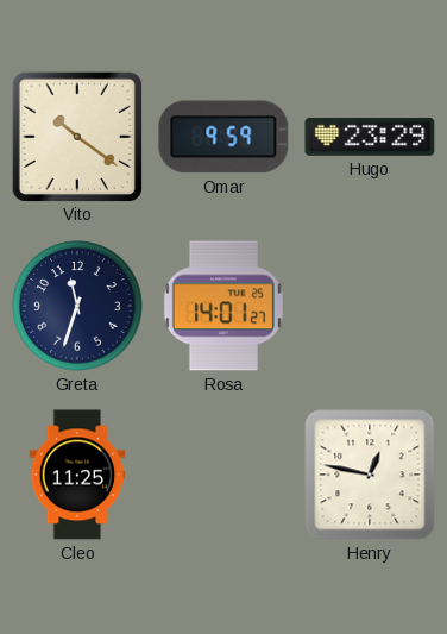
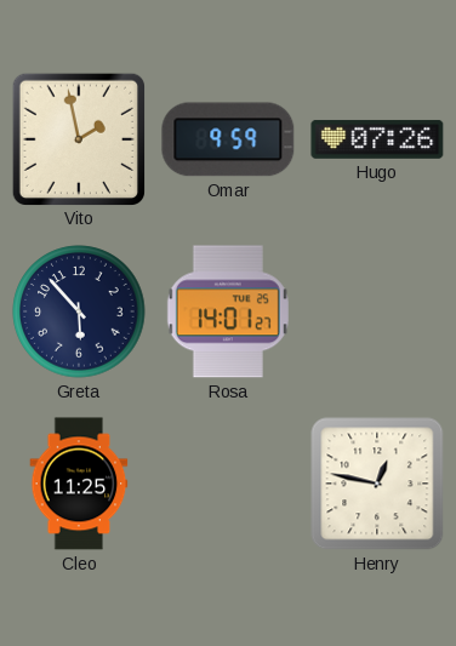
Vito: 10:21 -> 1:58 (78, 138)
Hugo: 23:29 -> 07:26 (377, 139)
Greta: 11:33 -> 5:53 (79, 311)
